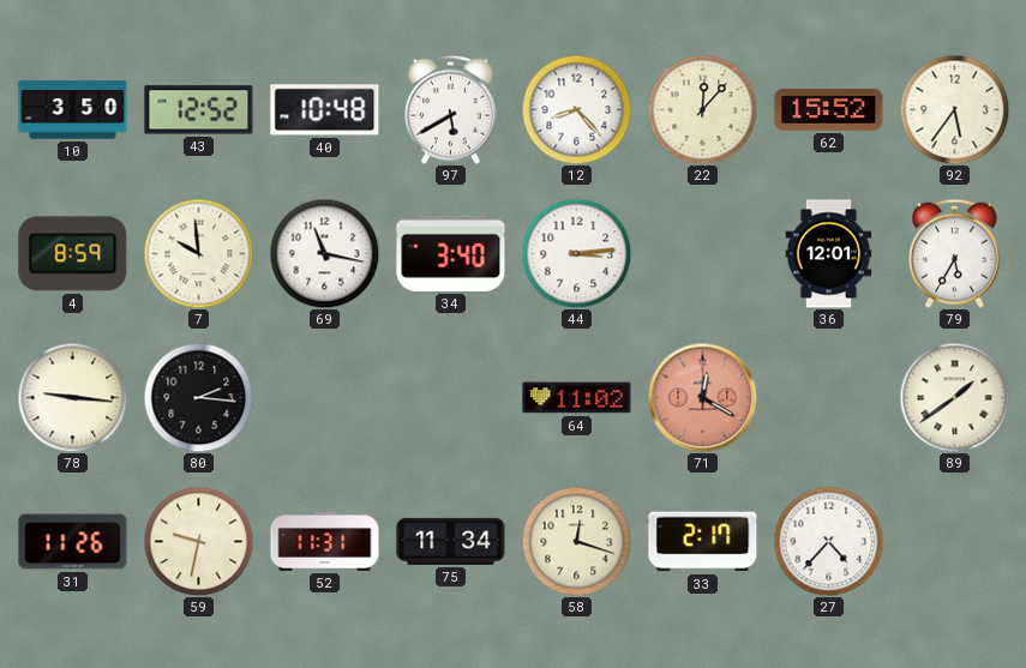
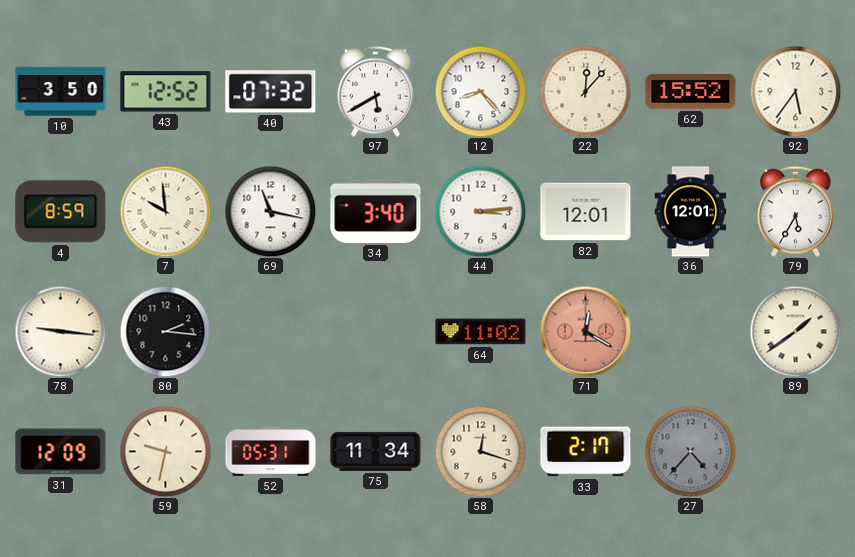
40: 10:48 -> 07:32 (271, 92)
82: none -> 12:01 (586, 212)
31: 11:26 -> 12:09 (61, 452)
52: 11:31 -> 05:31 (271, 451)
27 dial: white -> grey (690, 451)
